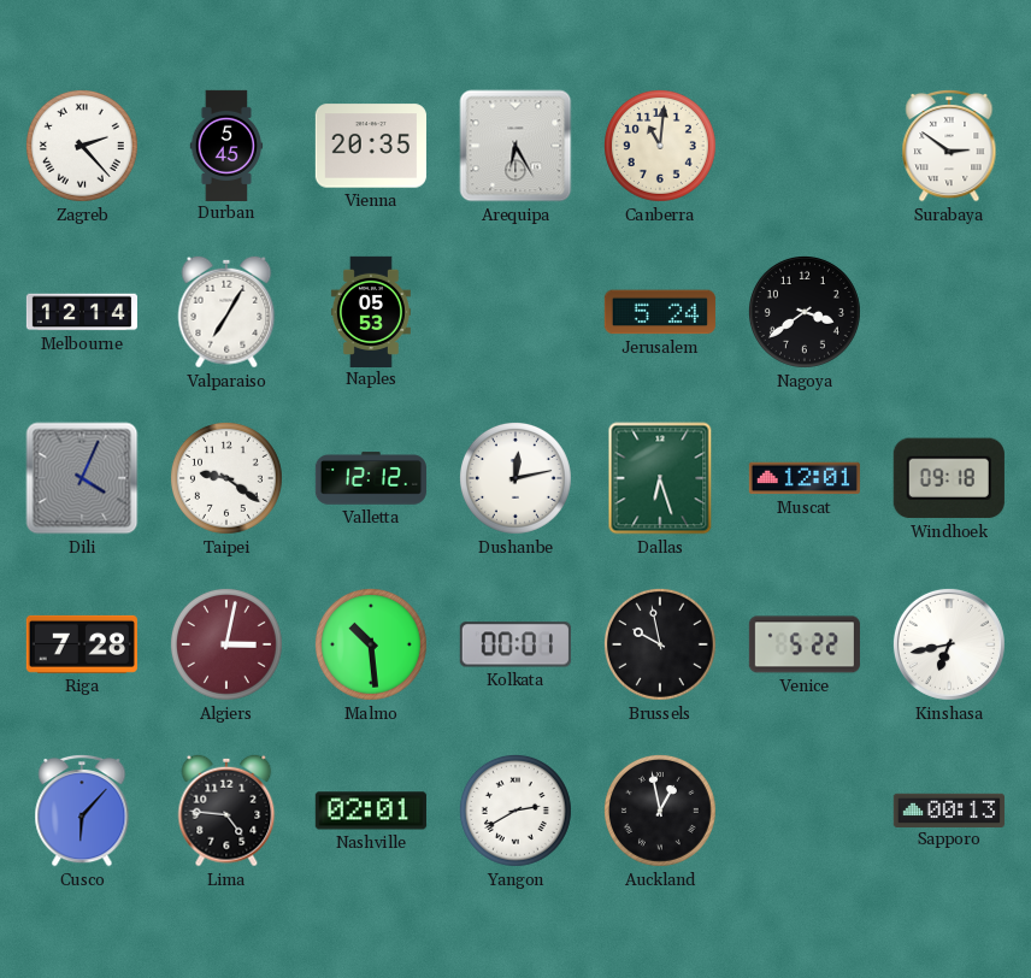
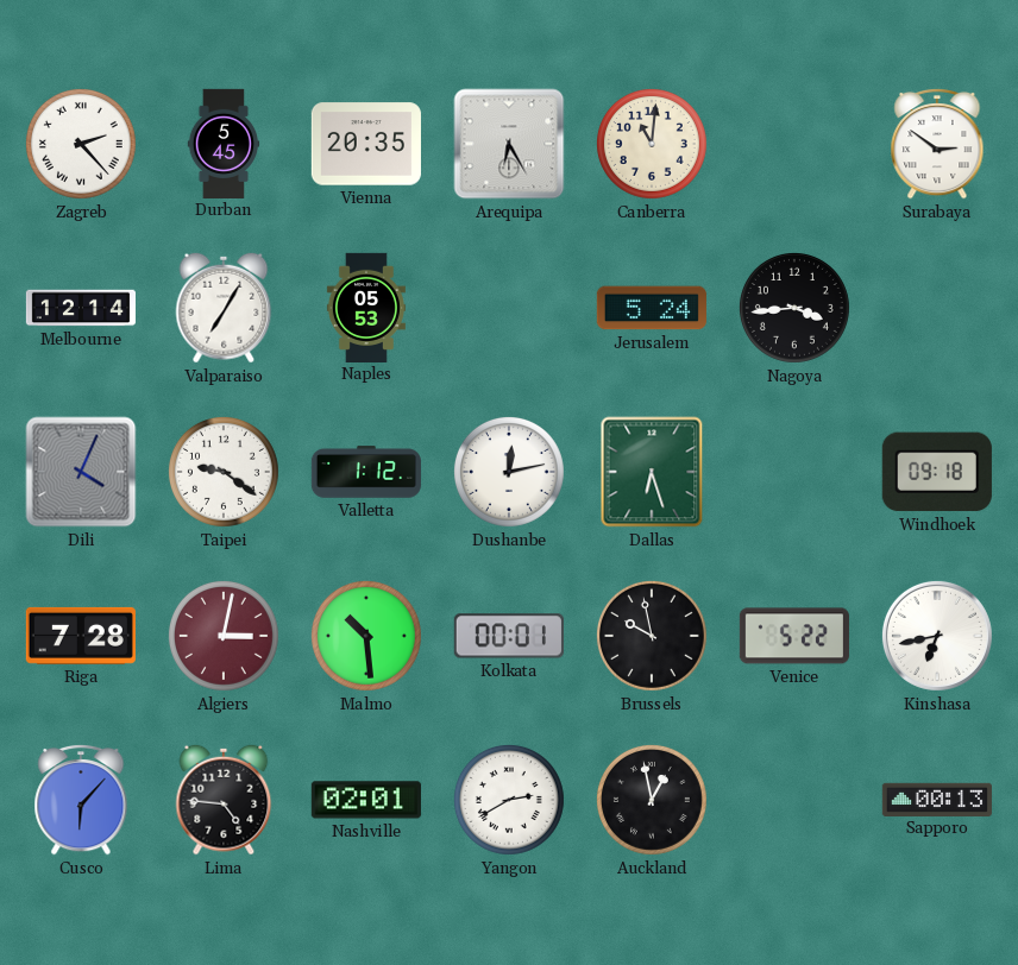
Nagoya: 3:39 -> 3:44 (794, 308)
Valletta: 12:12 -> 1:12 (366, 472)
Muscat: 12:01 -> none (805, 478)
